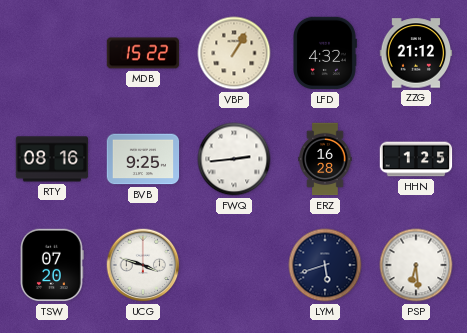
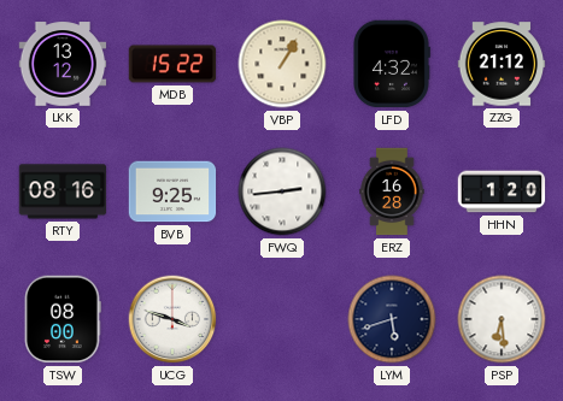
LKK: none -> 13:12 (63, 64)
HHN: 1:25 -> 1:20 (502, 191)
TSW: 07:20 -> 08:00 (63, 319)
